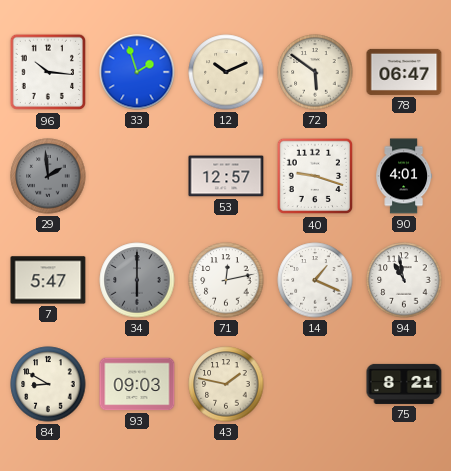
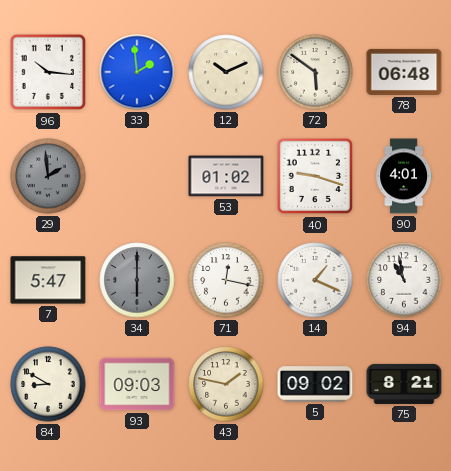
33: 1:57 -> 1:59 (137, 72)
78: 06:47 -> 06:48 (404, 72)
53: 12:57 -> 01:02 (226, 176)
71: 12:13 -> 12:17 (226, 280)
5: none -> 09:02 (315, 384)
